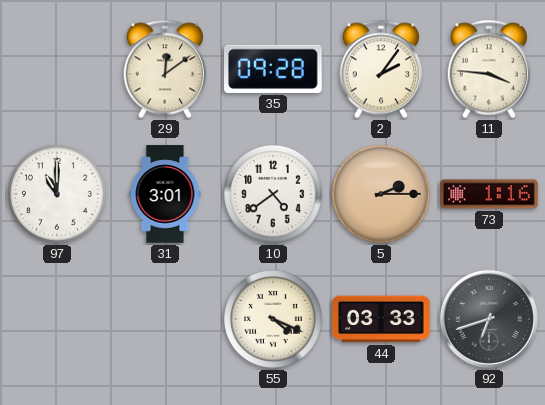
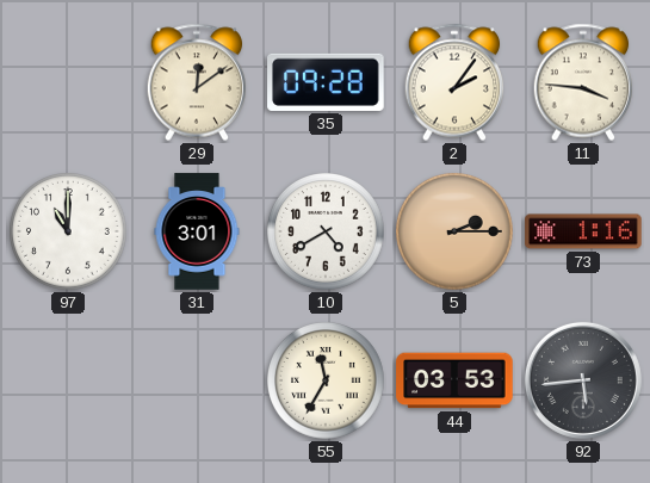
10: 4:39 -> 4:40 (327, 233)
55: 4:19 -> 11:35 (327, 382)
44: 03:33 -> 03:53 (454, 380)
92: 6:42 -> 5:44 (583, 380)
